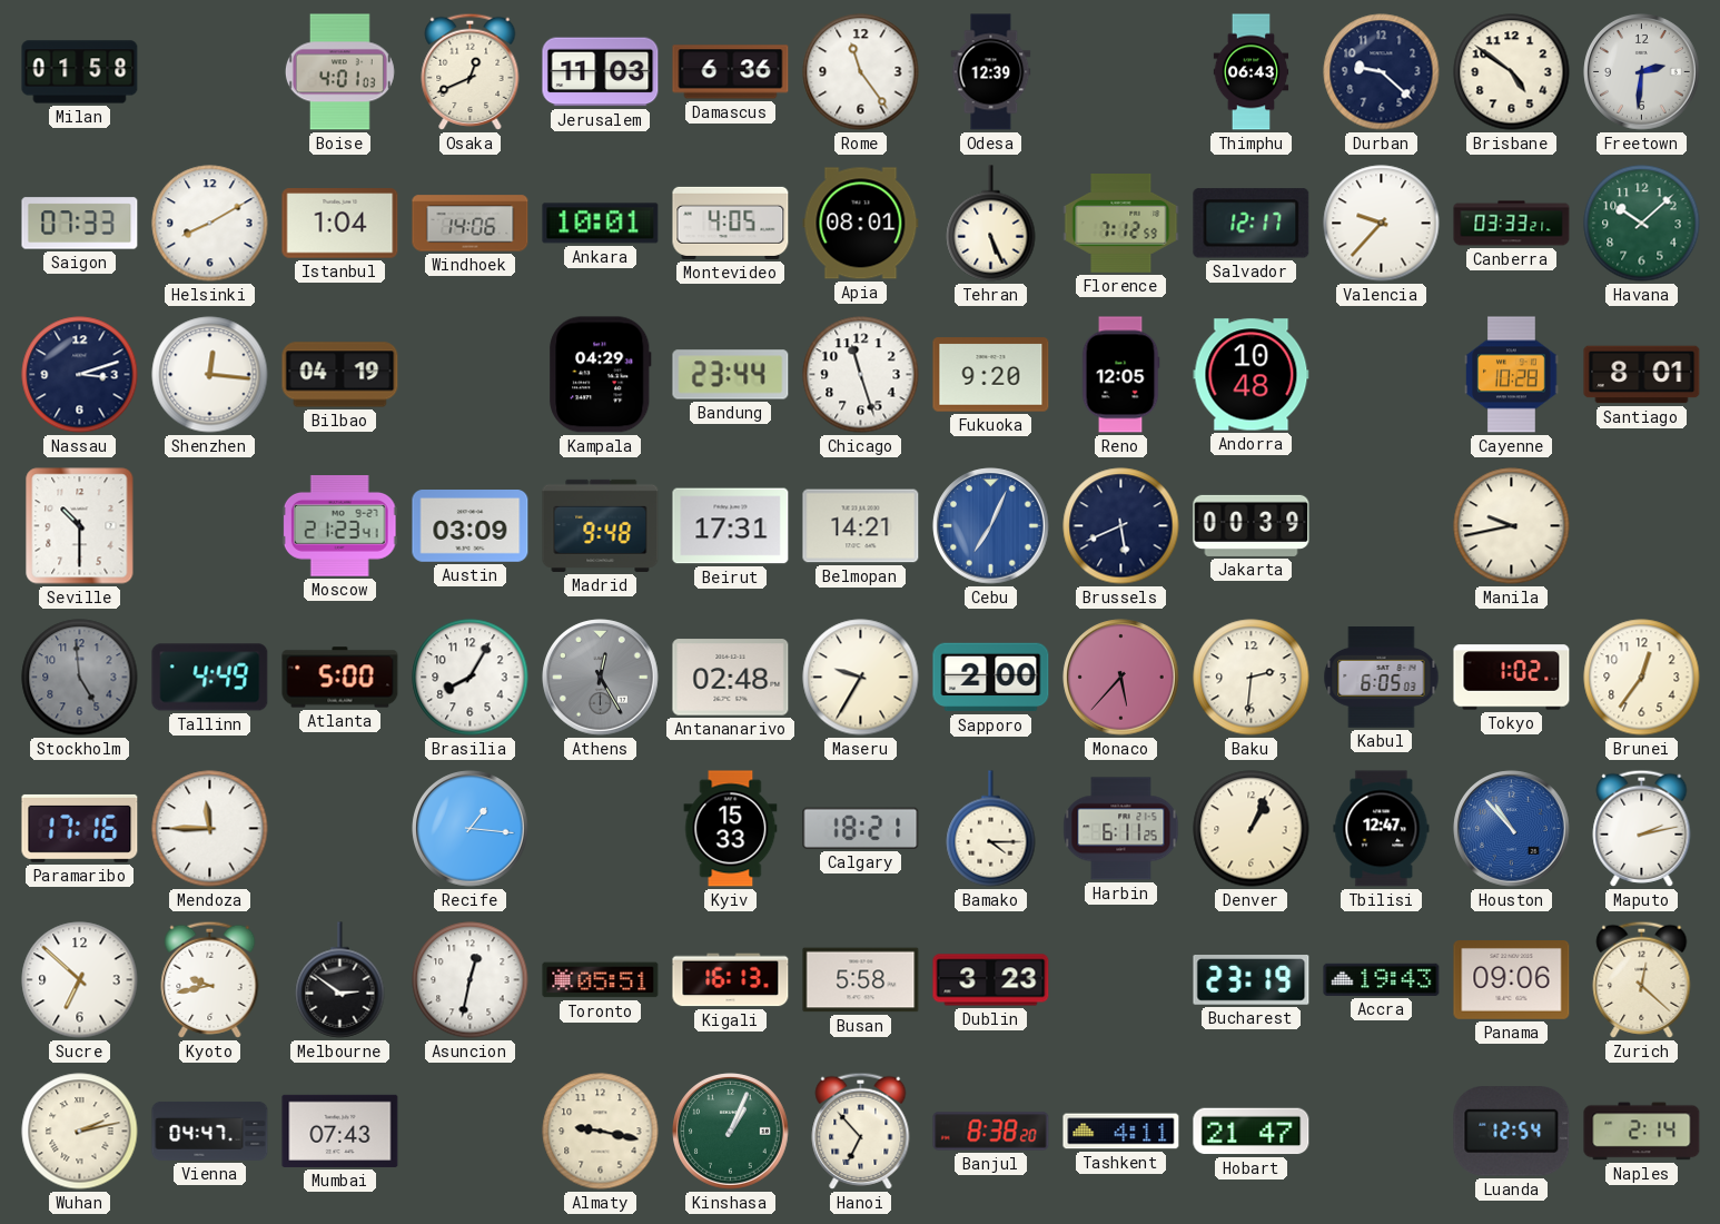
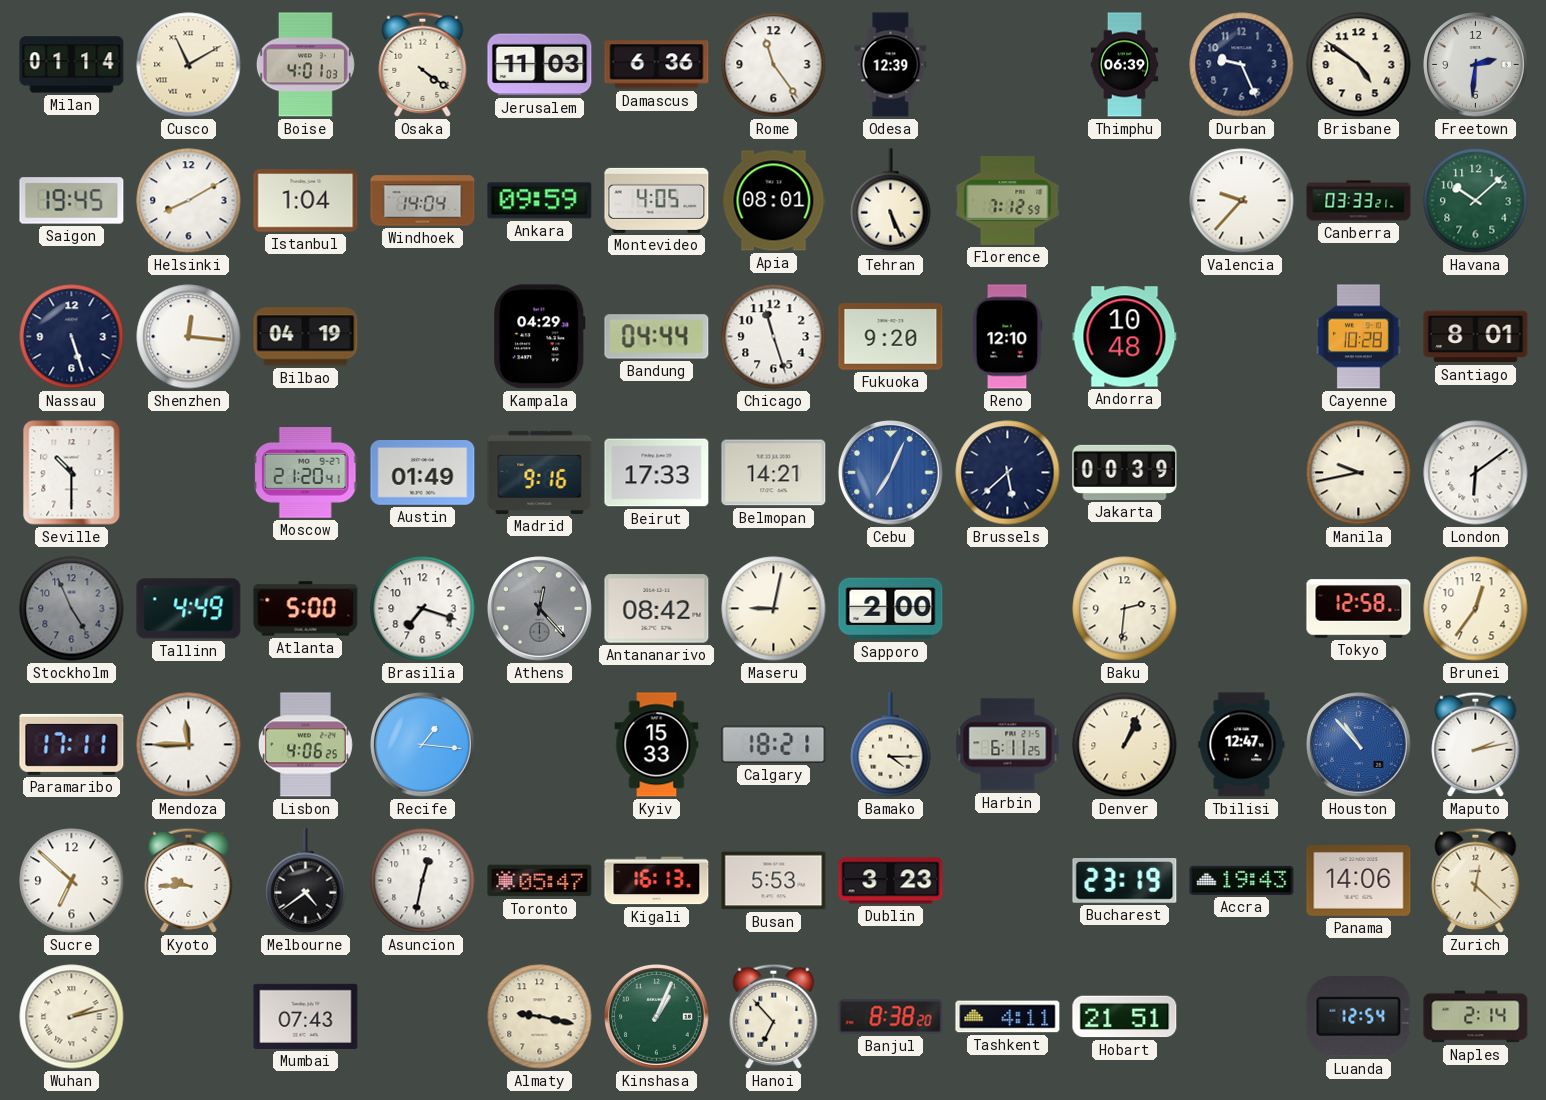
Milan: 01:58 -> 01:14 (72, 65)
Cusco: none -> 11:10 (189, 65)
Osaka: 12:41 -> 4:21 (423, 64)
Thimphu: 06:43 -> 06:39 (1125, 65)
Durban: 9:22 -> 9:26 (1242, 65)
Saigon: 07:33 -> 19:45 (72, 201)
Windhoek: 14:06 -> 14:04 (423, 201)
Ankara: 10:01 -> 09:59 (540, 201)
Salvador: 12:17 -> none (1252, 224)
Nassau: 3:12 -> 5:27 (72, 337)
Bandung: 23:44 -> 04:44 (657, 337)
Reno: 12:05 -> 12:10 (1007, 337)
Moscow: 21:23 -> 21:20 (305, 473)
Austin: 03:09 -> 01:49 (423, 473)
Madrid: 9:48 -> 9:16 (540, 472)
Beirut: 17:31 -> 17:33 (657, 473)
Brussels: 5:41 -> 5:38 (1008, 473)
London: none -> 6:09 (1476, 473)
Stockholm: 4:59 -> 4:56 (72, 609)
Brasilia: 8:05 -> 7:18 (423, 609)
Athens: 12:25 -> 12:23 (540, 609)
Antananarivo: 02:48 -> 08:42 (657, 609)
Maseru: 9:35 -> 9:02 (774, 609)
Monaco: 5:37 -> none (1121, 678)
Kabul: 6:05 -> none (1382, 677)
Tokyo: 1:02 -> 12:58 (1359, 609)
Paramaribo: 17:16 -> 17:11 (72, 744)
Lisbon: none -> 4:06 (305, 745)
Kyoto: 9:43 -> 9:45 (189, 880)
Melbourne: 2:51 -> 4:39 (306, 881)
Toronto: 05:51 -> 05:47 (540, 881)
Busan: 5:58 -> 5:53 (774, 881)
Panama: 09:06 -> 14:06 (1359, 881)
Vienna: 04:47 -> none (210, 1131)
Hobart: 21:47 -> 21:51 (1125, 1017)
